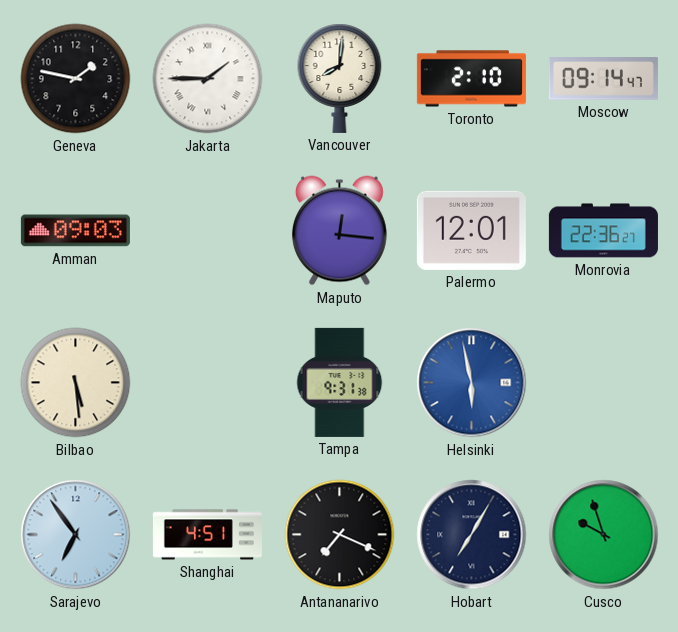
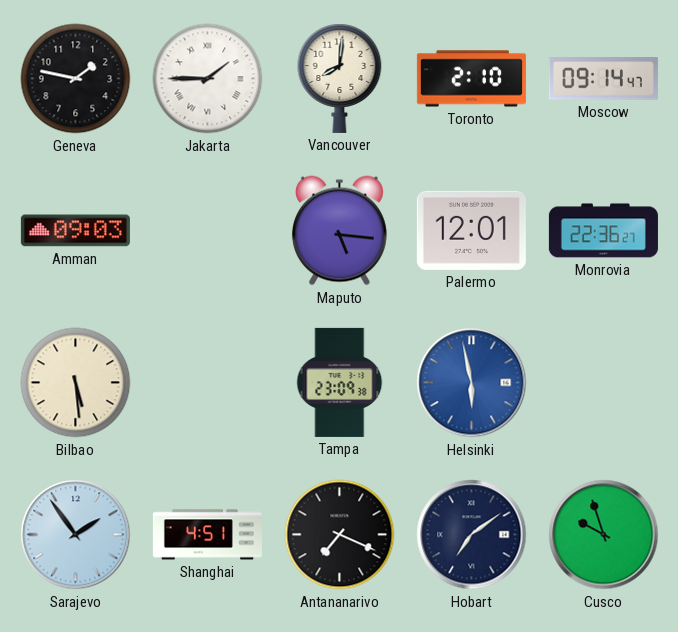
Maputo: 12:16 -> 5:16 (339, 231)
Tampa: 9:31 -> 23:09 (340, 382)
Sarajevo: 6:54 -> 1:54 (76, 535)
Hobart: 7:05 -> 7:09 (472, 535)
